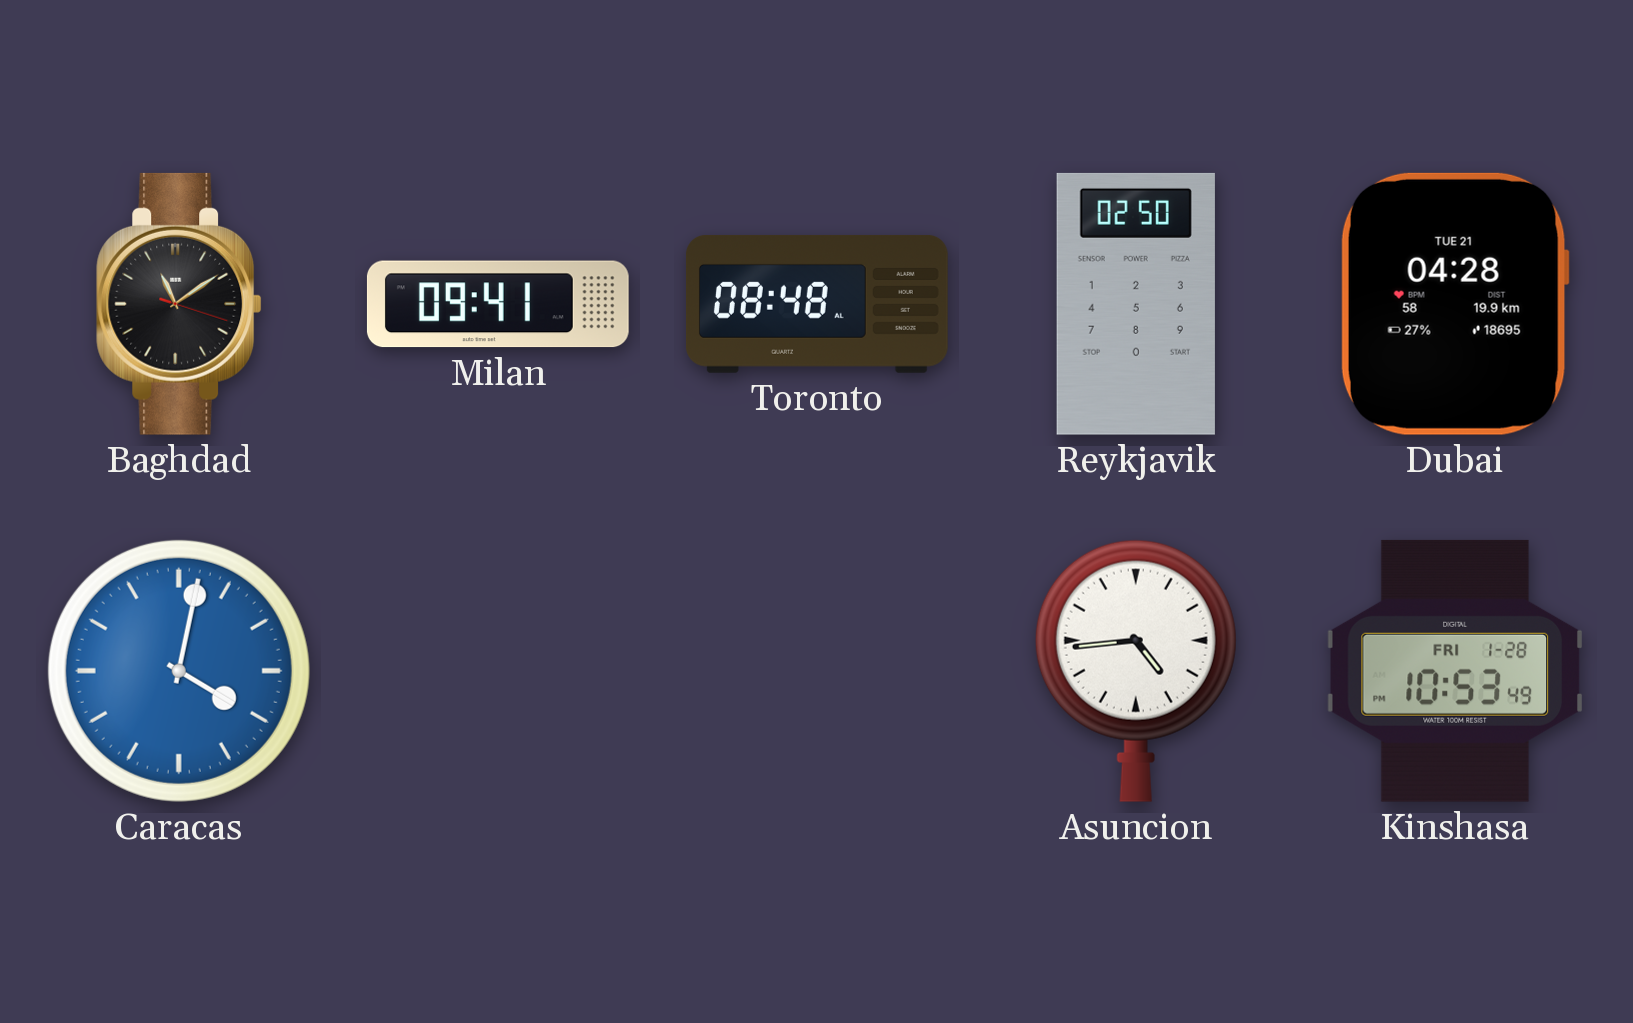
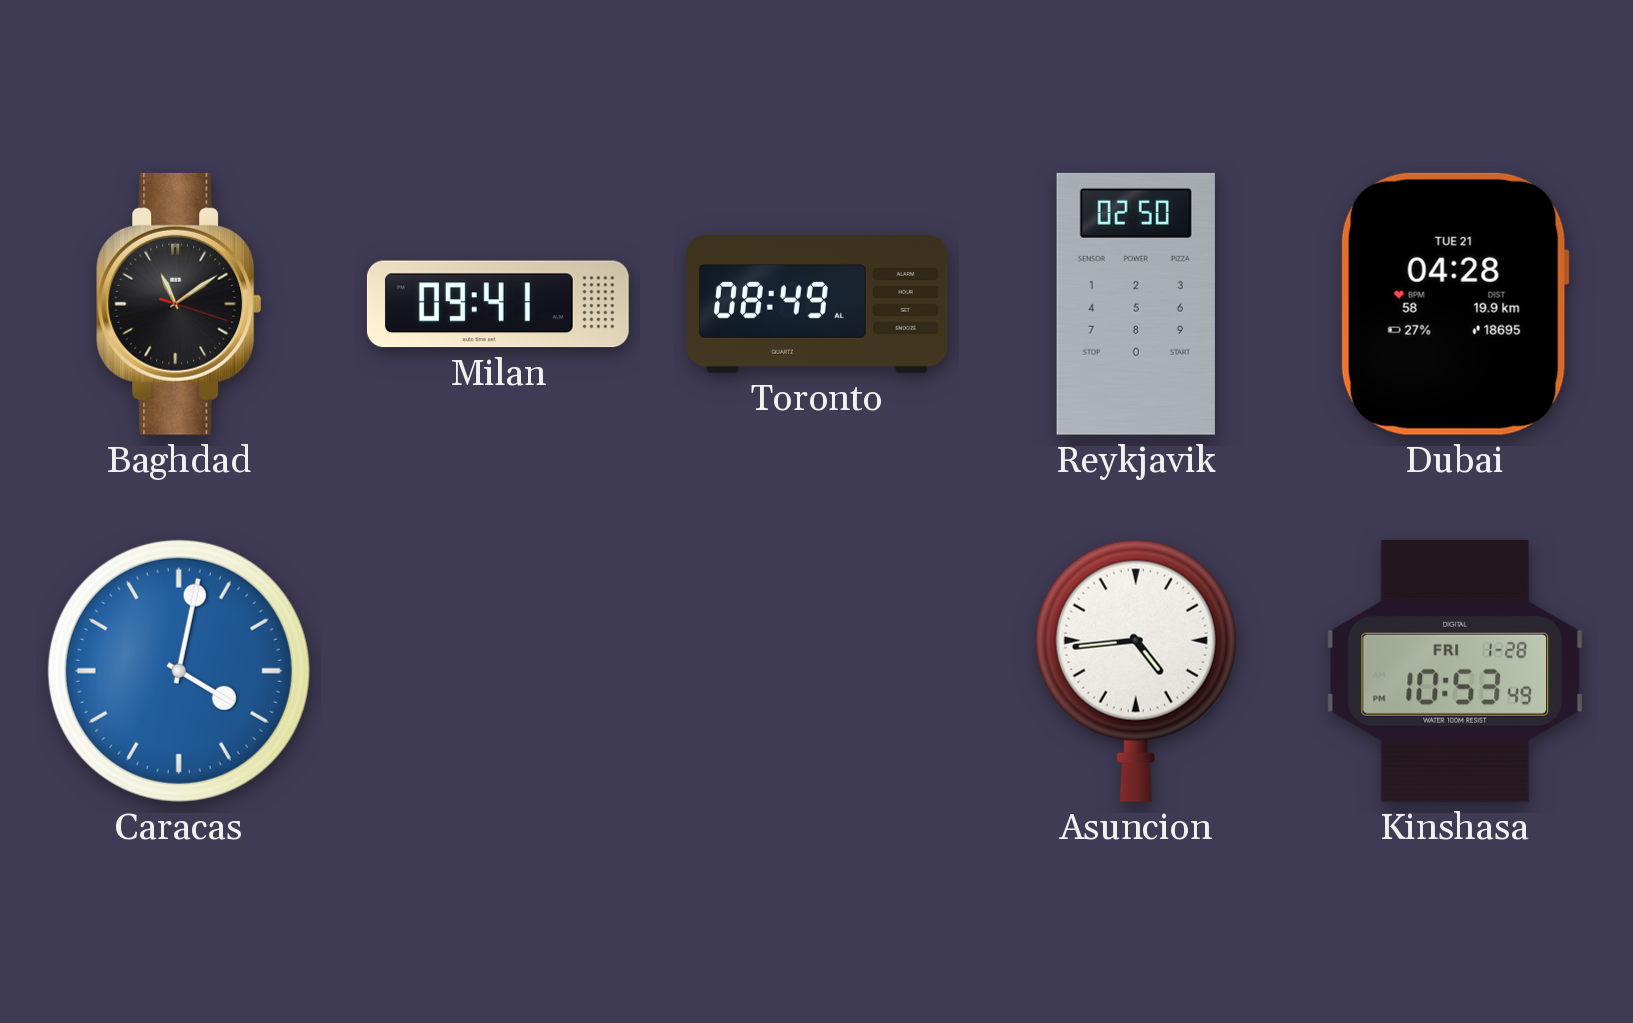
Toronto: 08:48 -> 08:49 (817, 304)
